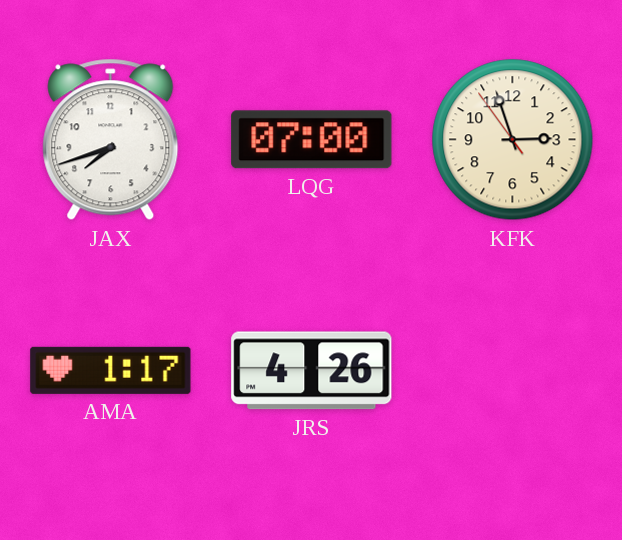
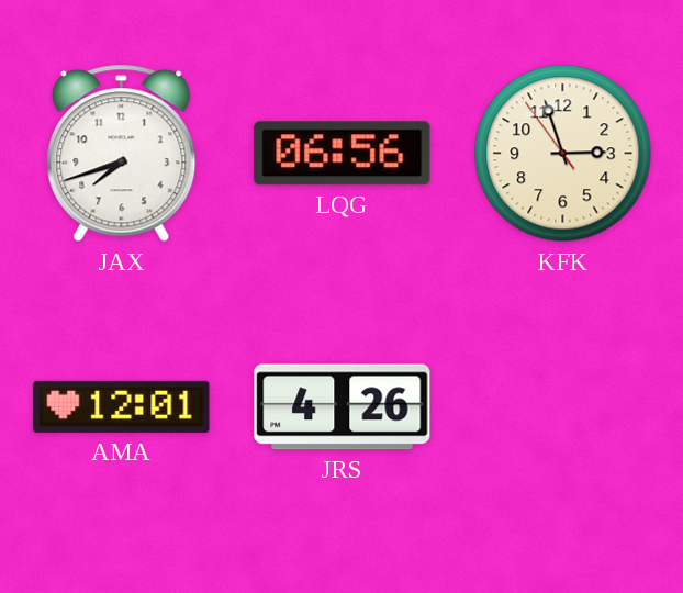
LQG: 07:00 -> 06:56 (343, 154)
AMA: 1:17 -> 12:01 (122, 406)
